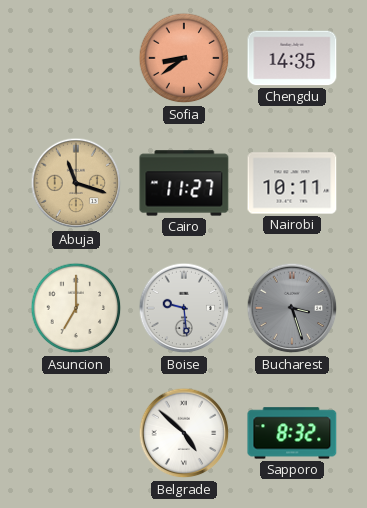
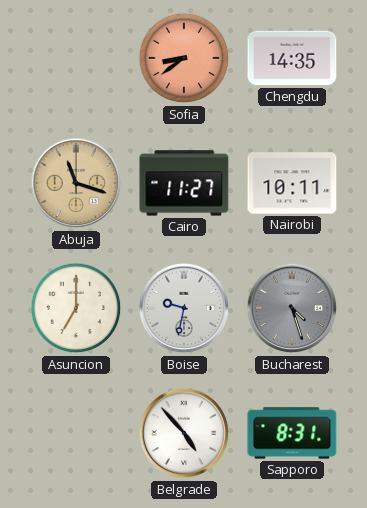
Boise: 9:29 -> 9:32 (184, 308)
Bucharest: 3:27 -> 4:27 (292, 308)
Belgrade: 4:52 -> 4:53 (184, 433)
Sapporo: 8:32 -> 8:31 (292, 433)
